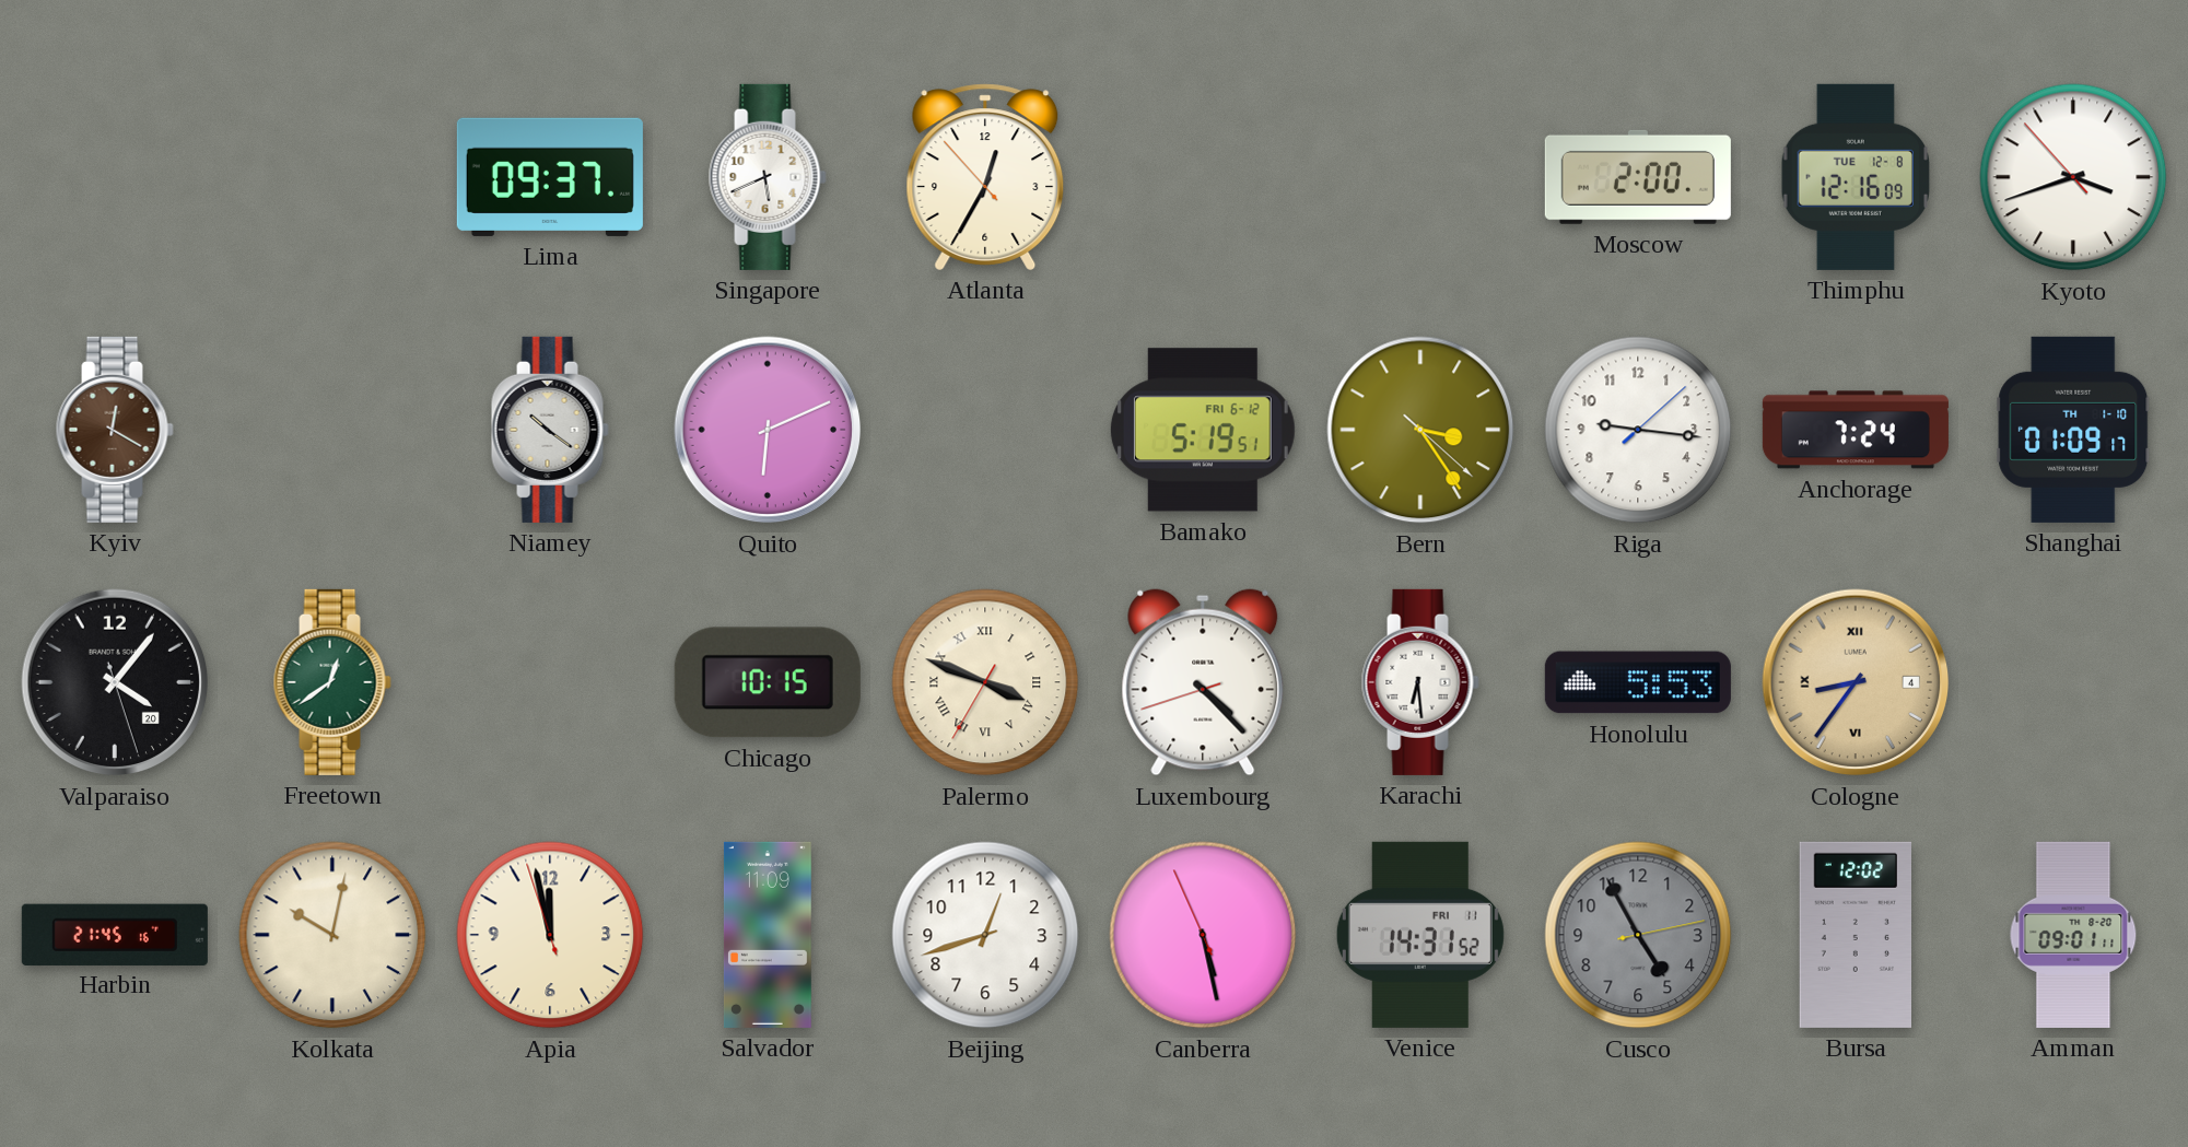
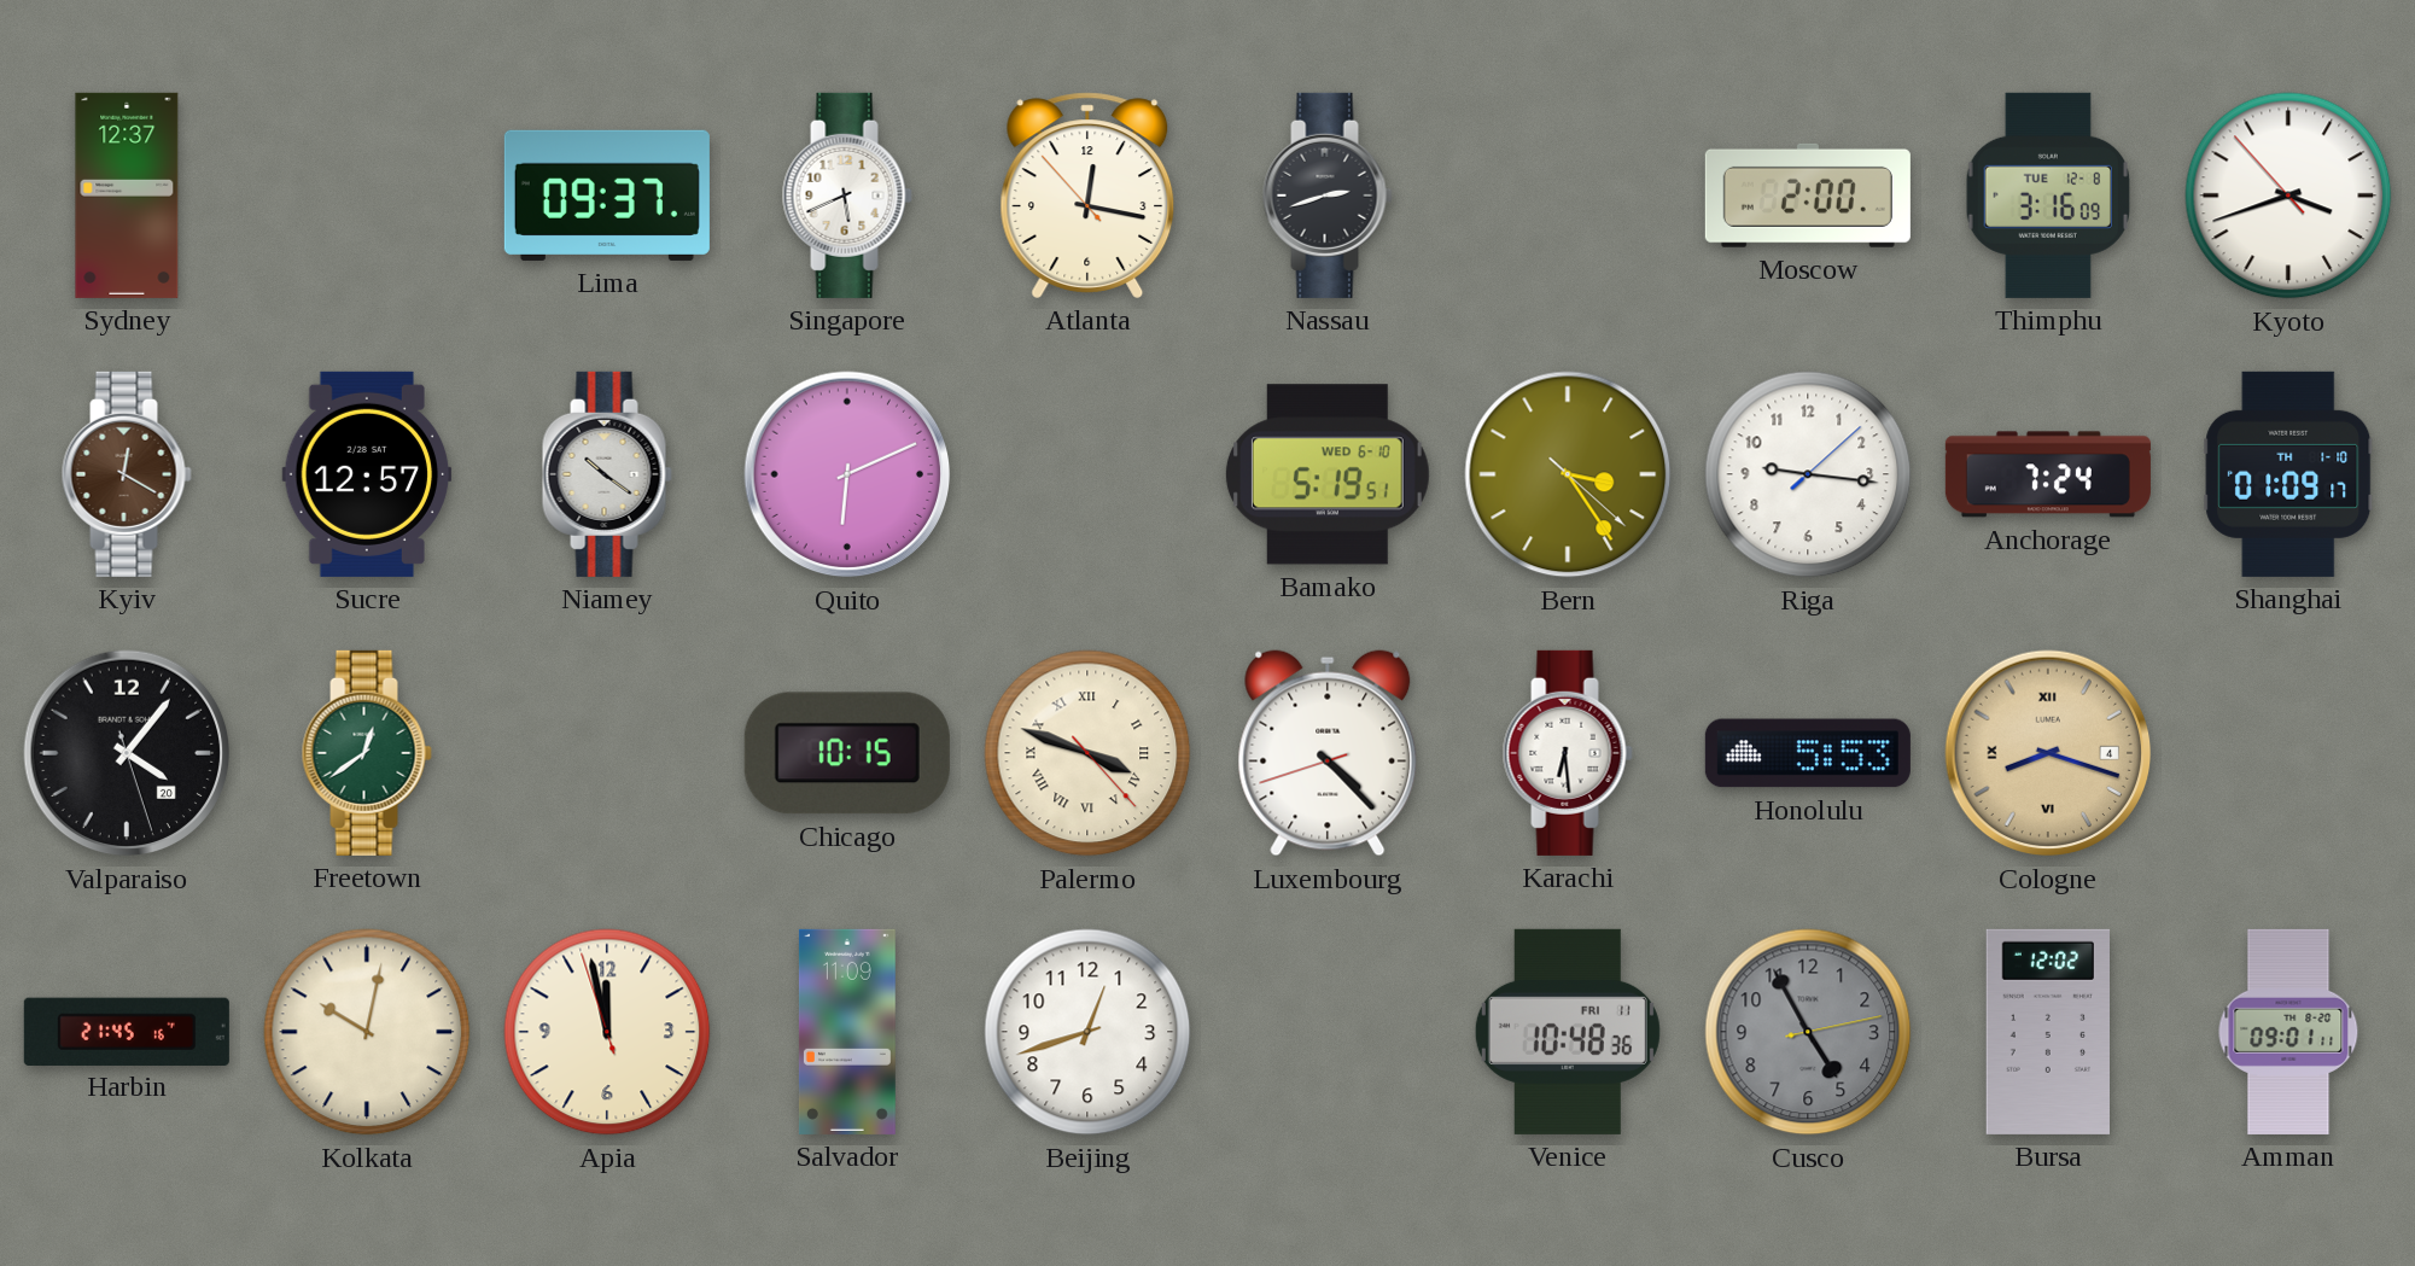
Sydney: none -> 12:37 (127, 196)
Atlanta: 12:34 -> 12:16 (1087, 196)
Nassau: none -> 2:42 (1328, 196)
Thimphu: 12:16 -> 3:16 (2048, 196)
Sucre: none -> 12:57 (367, 474)
Bamako date: FRI 6-12 -> WED 6-10 (1328, 474)
Palermo: 3:48:35 -> 3:48:23 (1087, 753)
Cologne: 8:36 -> 8:18 (2048, 753)
Canberra: 5:27 -> none (1203, 935)
Venice: 14:31 -> 10:48 (1568, 1032)
